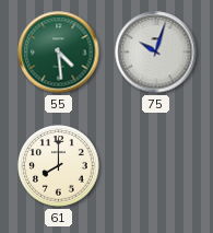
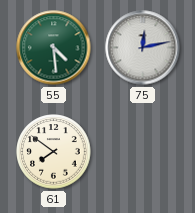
75: 10:03 -> 12:13 (143, 48)
61: 8:00 -> 7:51 (54, 152)
